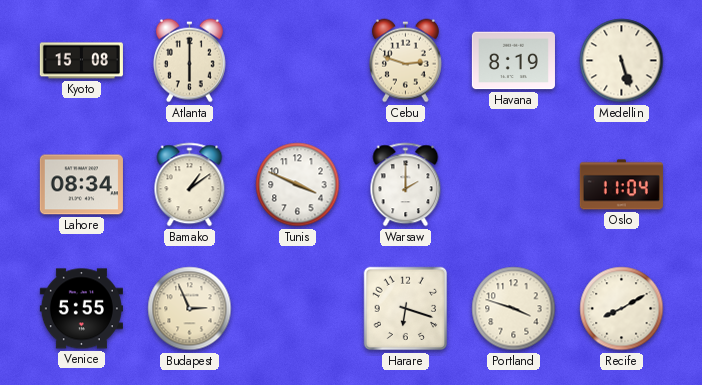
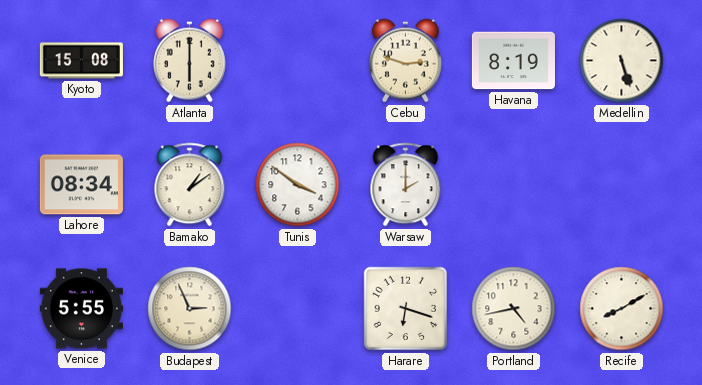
Tunis: 3:49 -> 3:51 (298, 185)
Oslo: 11:04 -> none (621, 185)
Portland: 3:48 -> 4:43 (514, 309)
